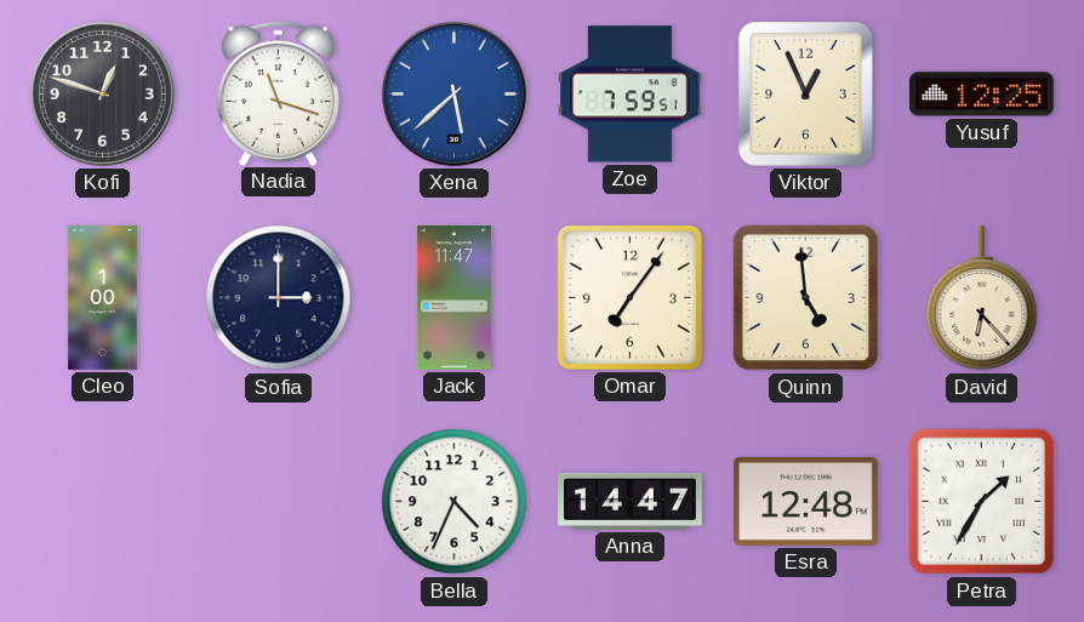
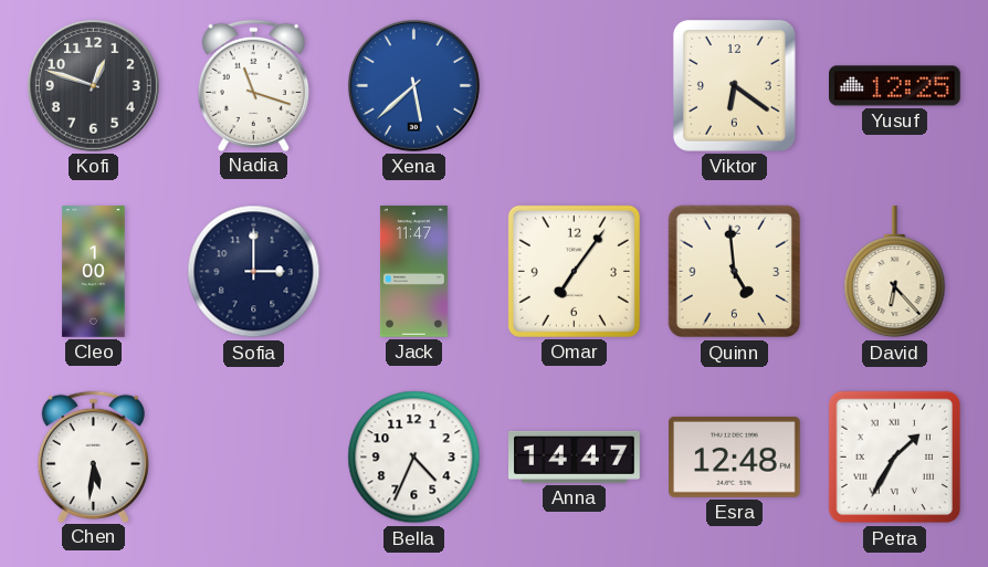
Zoe: 7:59 -> none (631, 95)
Viktor: 12:56 -> 6:21 (734, 85)
Chen: none -> 5:31 (93, 456)
